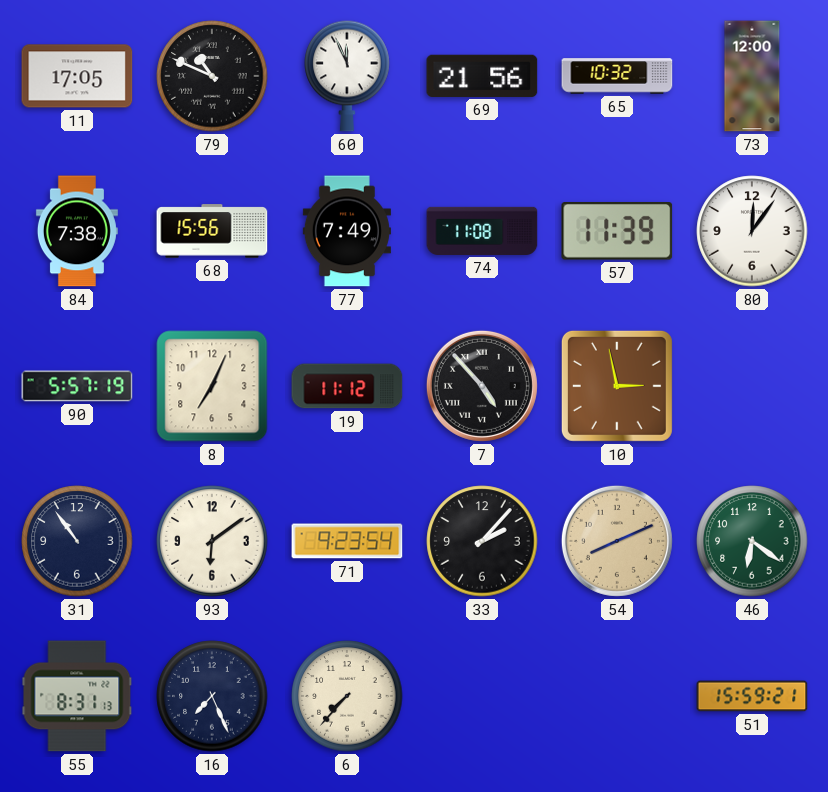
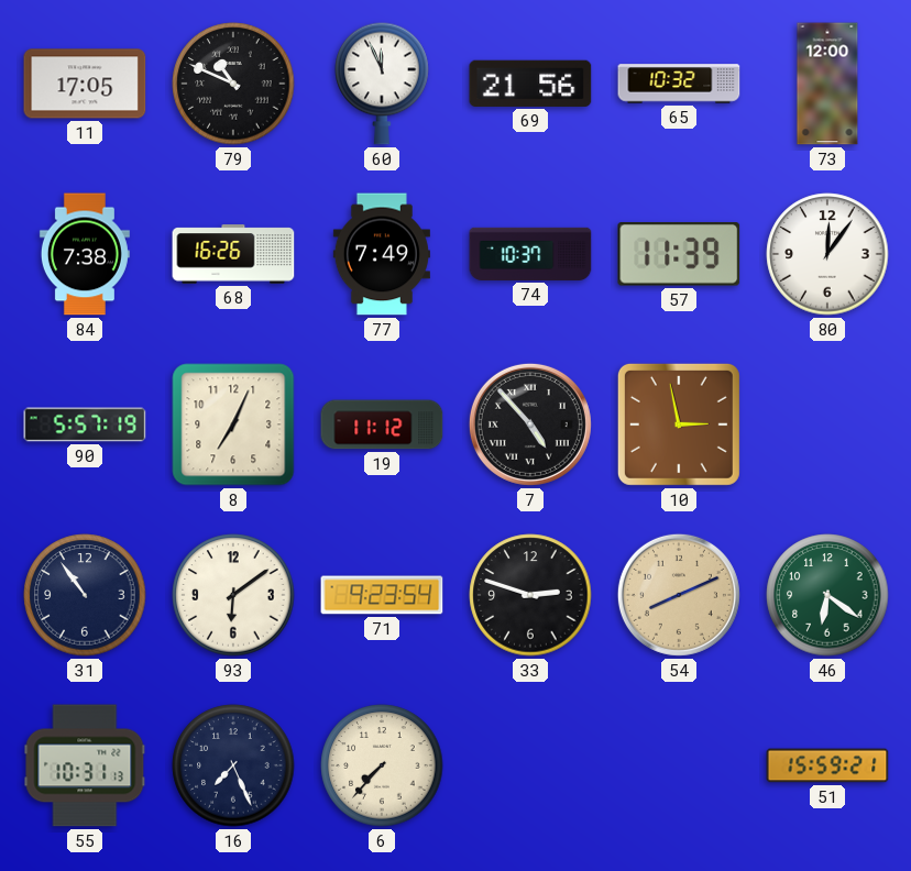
68: 15:56 -> 16:26 (233, 254)
74: 11:08 -> 10:37 (530, 254)
33: 2:07 -> 2:48 (530, 595)
55: 8:31 -> 10:31 (85, 765)
